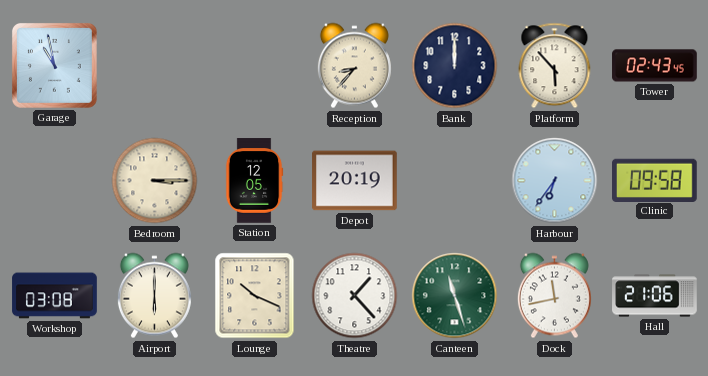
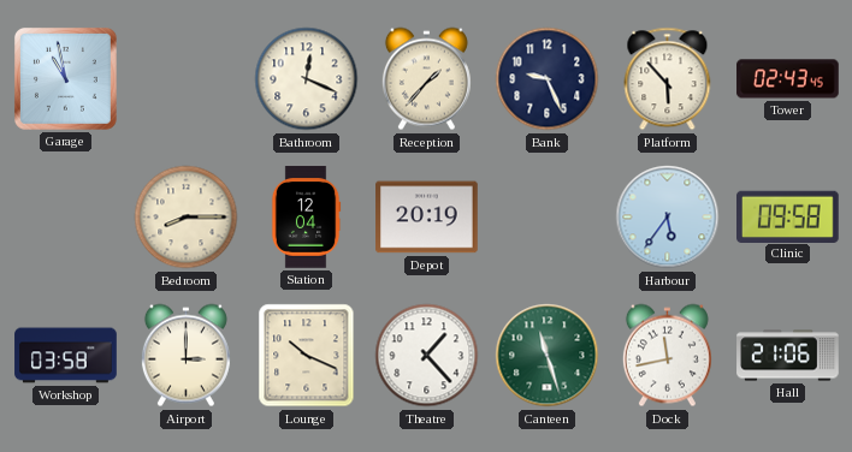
Bathroom: none -> 12:19 (307, 79)
Reception: 8:37 -> 1:37 (426, 79)
Bank: 12:00 -> 9:26 (548, 79)
Bedroom: 3:15 -> 8:15 (187, 218)
Station: 12:05 -> 12:04 (306, 218)
Harbour: 6:36 -> 5:36 (668, 218)
Workshop: 03:08 -> 03:58 (66, 356)
Airport: 6:00 -> 3:00 (185, 356)
